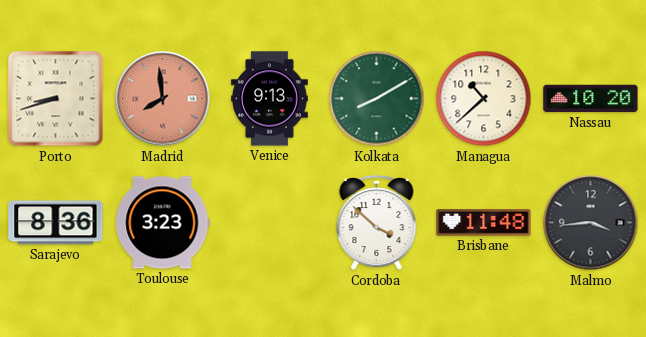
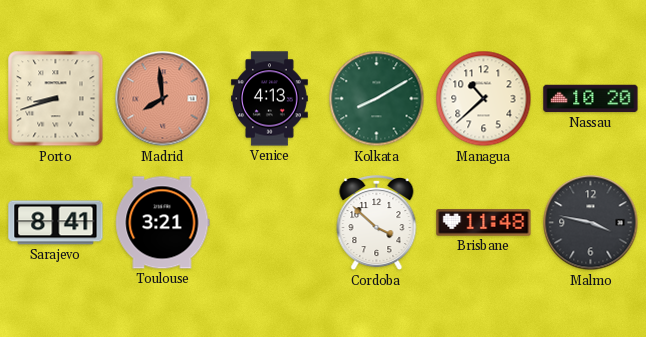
Venice: 9:13 -> 4:13 (270, 99)
Sarajevo: 8:36 -> 8:41 (56, 223)
Toulouse: 3:23 -> 3:21 (163, 223)
Malmo: 3:44 -> 3:47 (591, 223)
